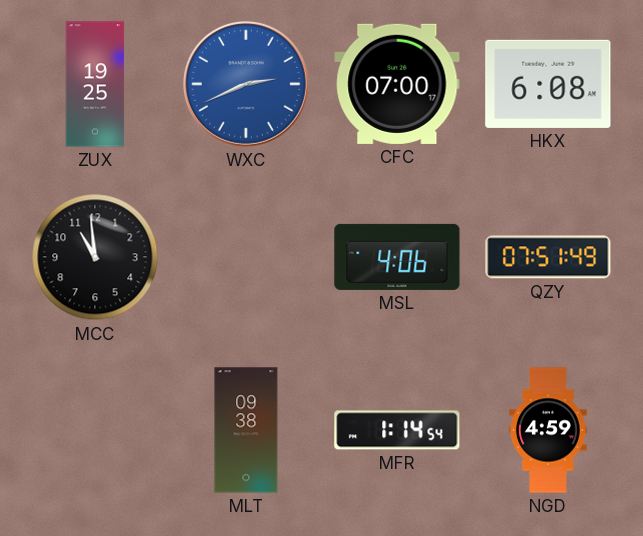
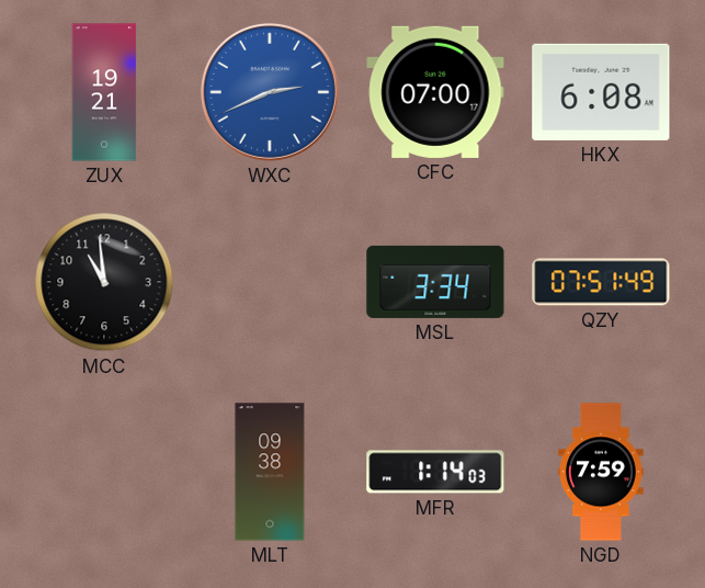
ZUX: 19:25 -> 19:21 (104, 92)
MSL: 4:06 -> 3:34 (435, 282)
MFR: 1:14:54 -> 1:14:03 (435, 472)
NGD: 4:59 -> 7:59 (601, 472)
